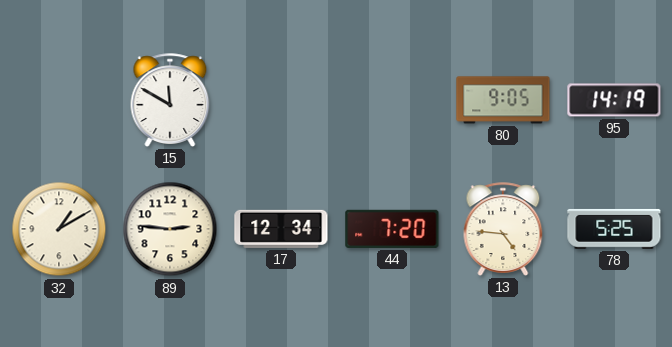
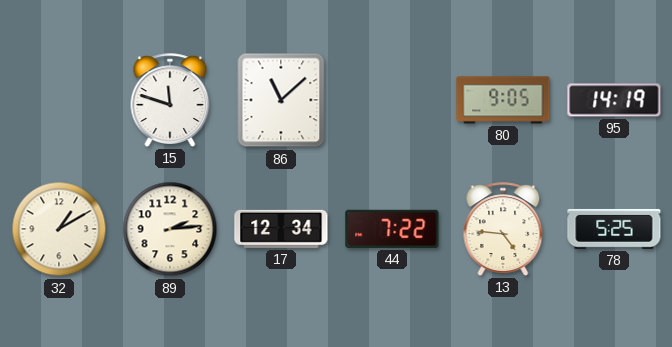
15: 11:50 -> 11:48 (170, 100)
86: none -> 11:08 (281, 100)
89: 2:46 -> 2:14 (170, 229)
44: 7:20 -> 7:22 (392, 229)
